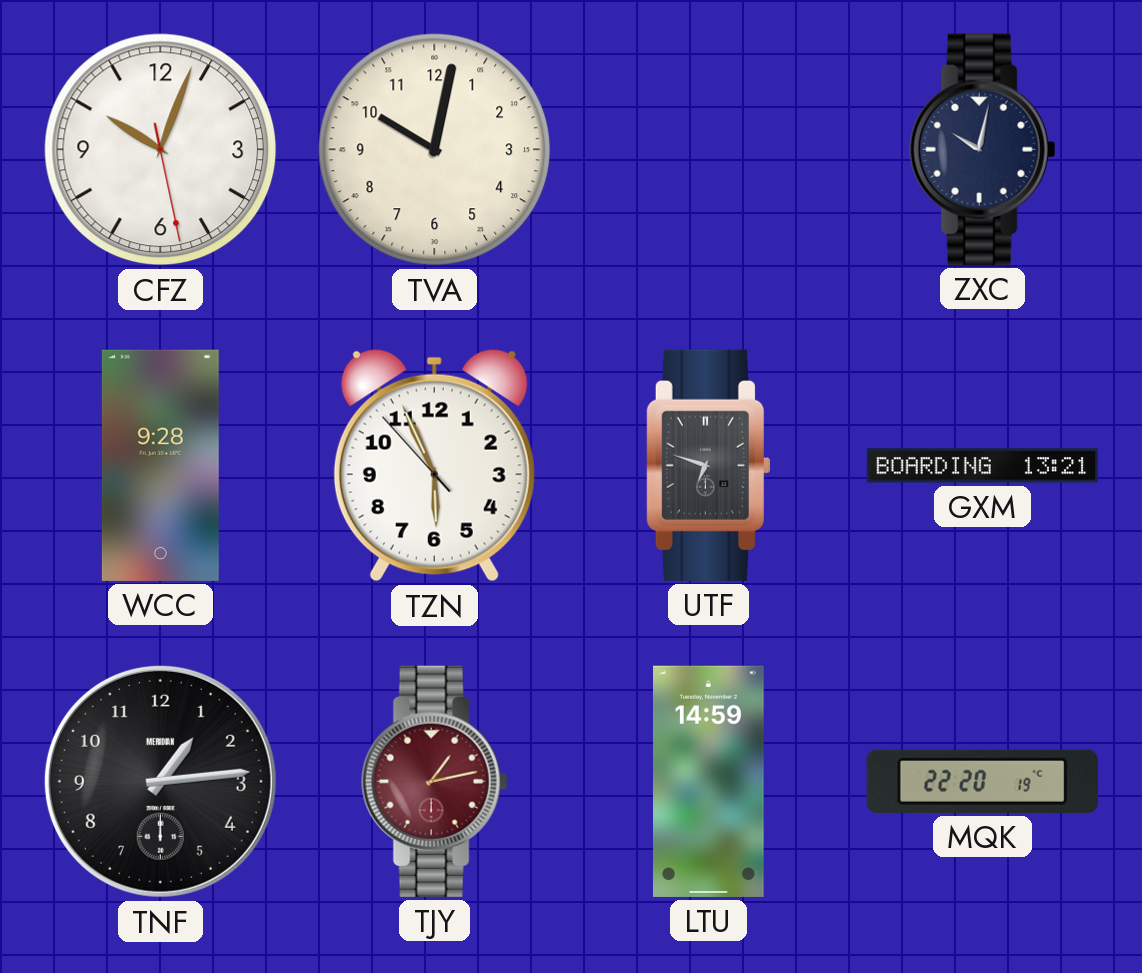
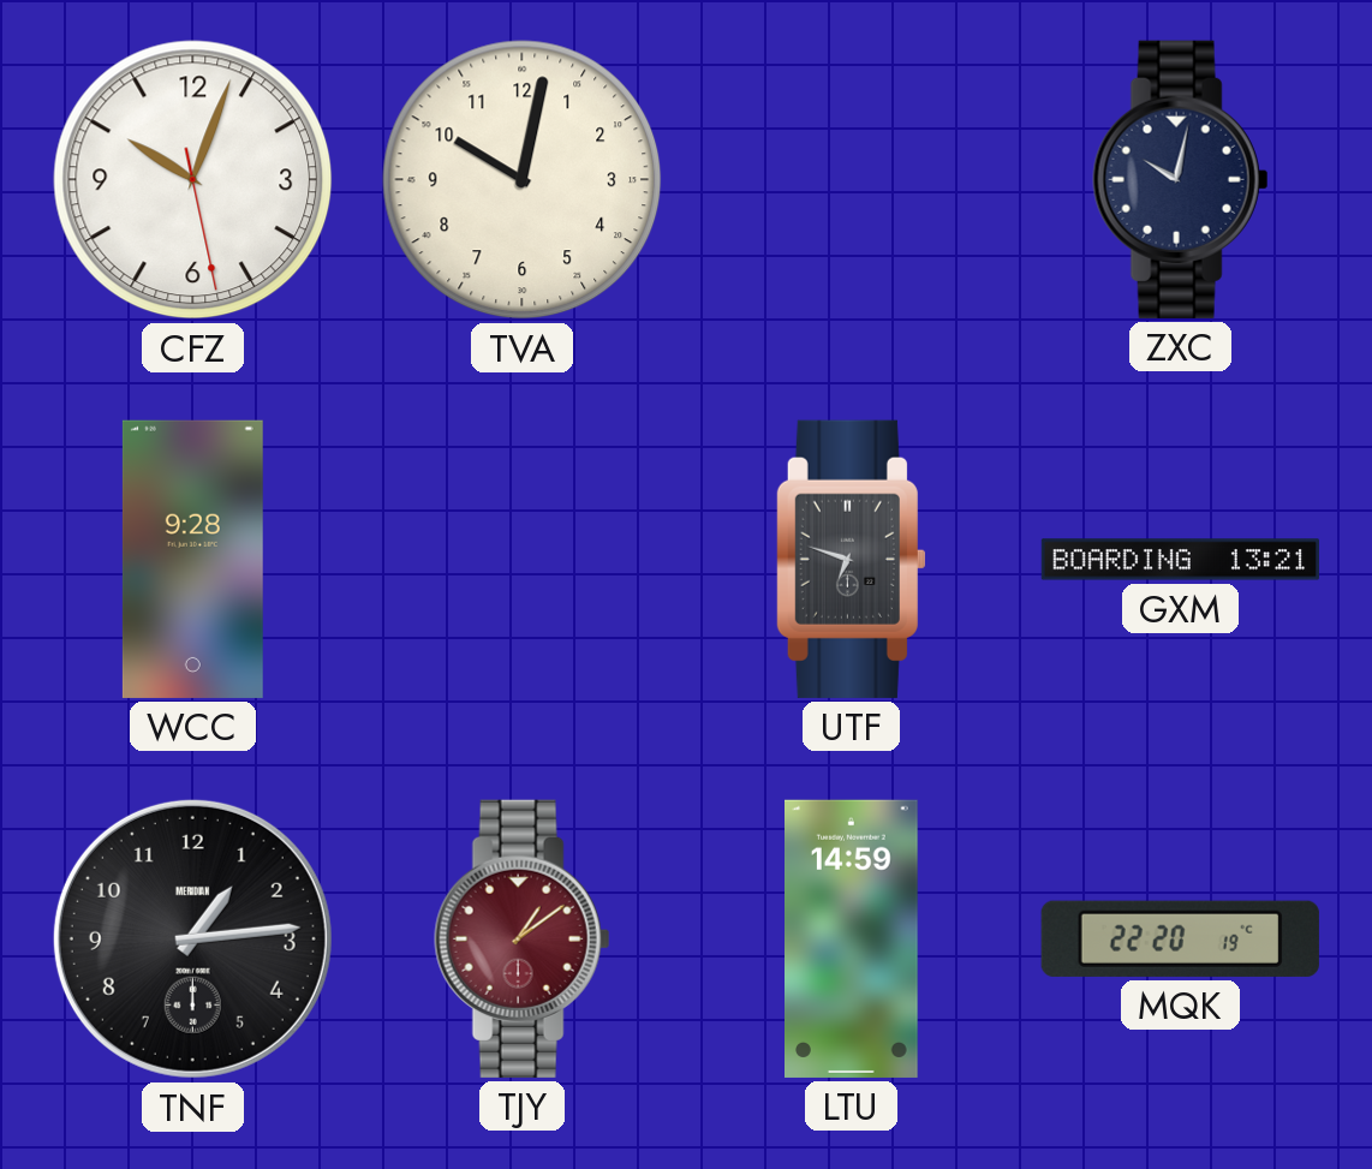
TZN: 5:55 -> none (434, 465)
TJY: 1:13 -> 1:09 (523, 938)
